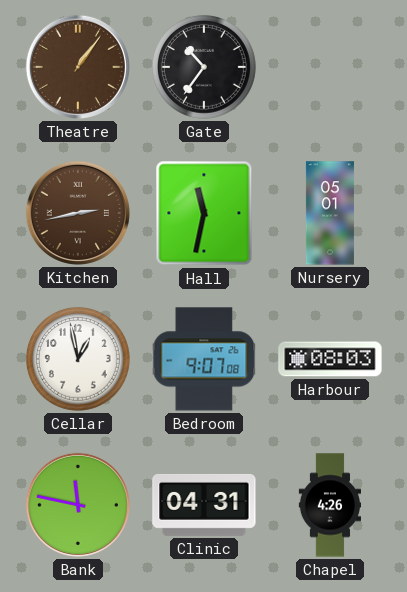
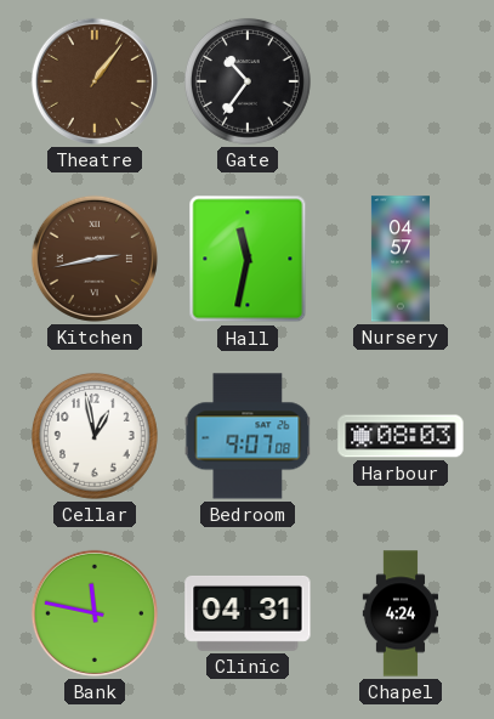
Nursery: 05:01 -> 04:57 (401, 259)
Chapel: 4:26 -> 4:24 (401, 613)
